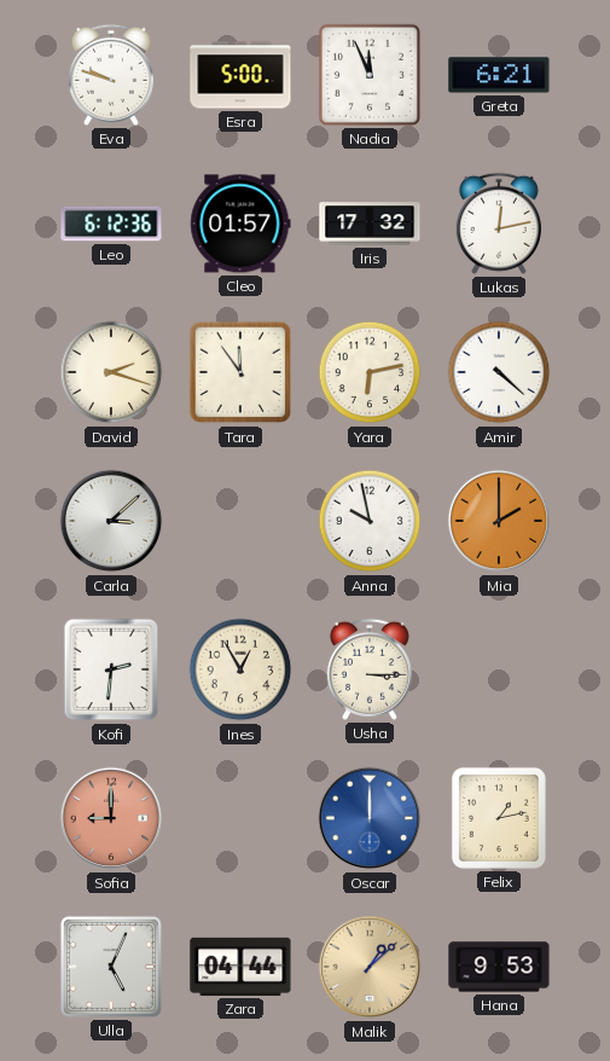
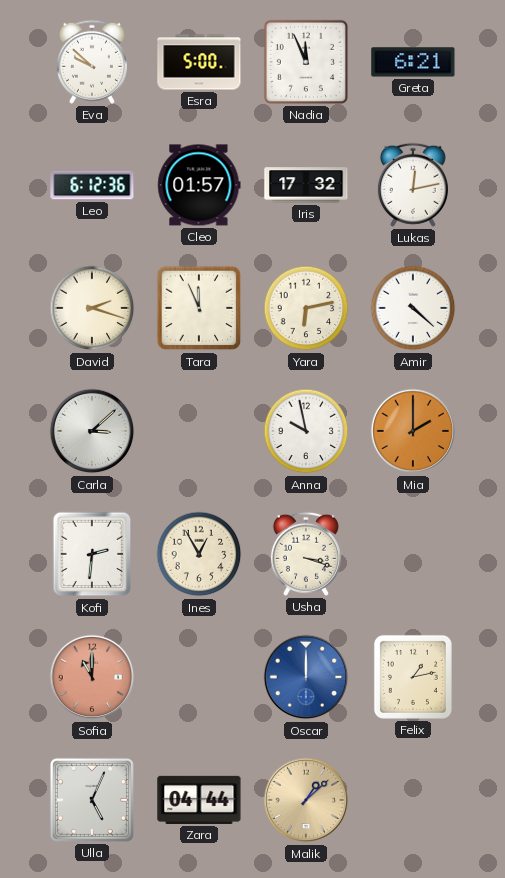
Eva: 9:48 -> 9:52 (92, 62)
Tara: 11:54 -> 11:56 (199, 308)
Usha: 3:15 -> 3:18 (306, 554)
Sofia: 9:00 -> 11:00 (92, 677)
Hana: 9:53 -> none (499, 967)
